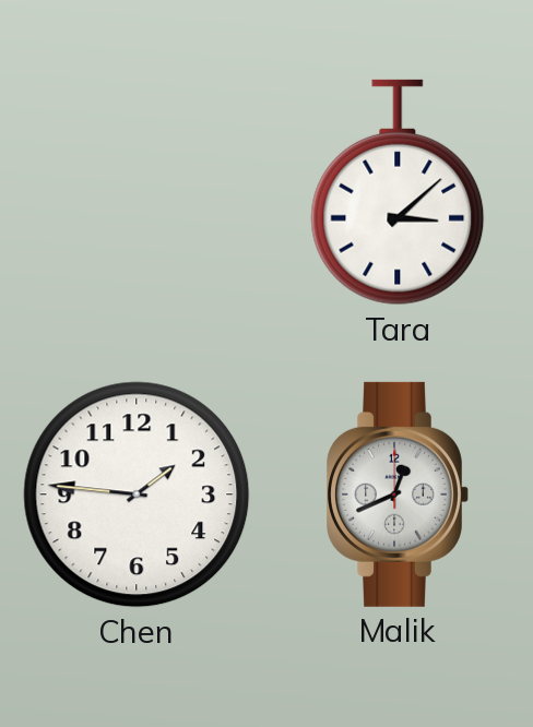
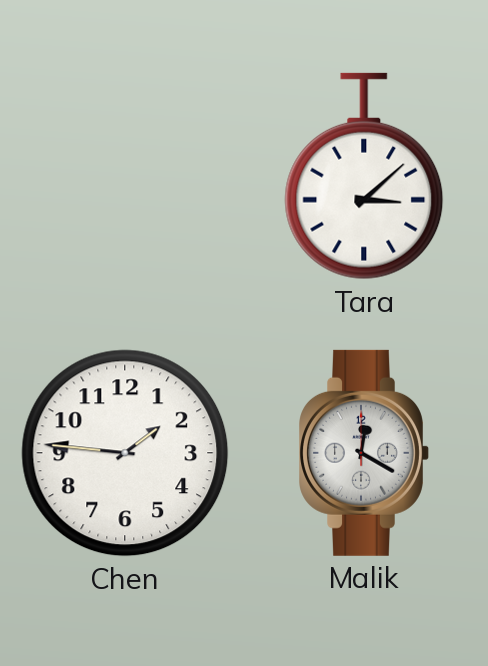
Malik: 12:41 -> 12:20 (364, 453)
